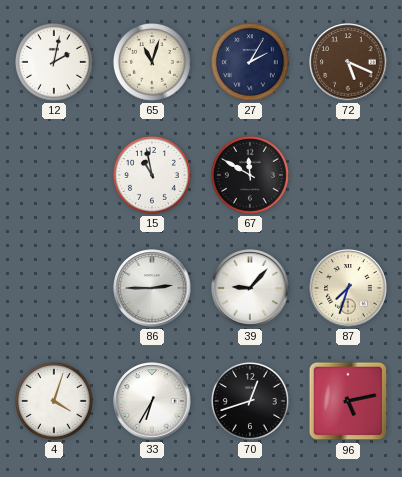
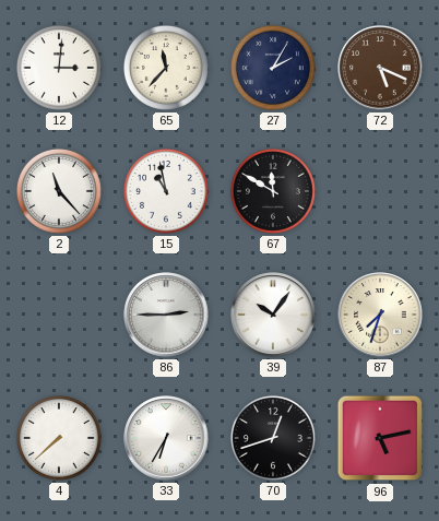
12: 2:02 -> 3:01 (59, 68)
65: 11:03 -> 11:37 (166, 68)
2: none -> 11:23 (59, 191)
39: 9:07 -> 10:06 (273, 315)
4: 4:03 -> 7:38 (59, 438)
